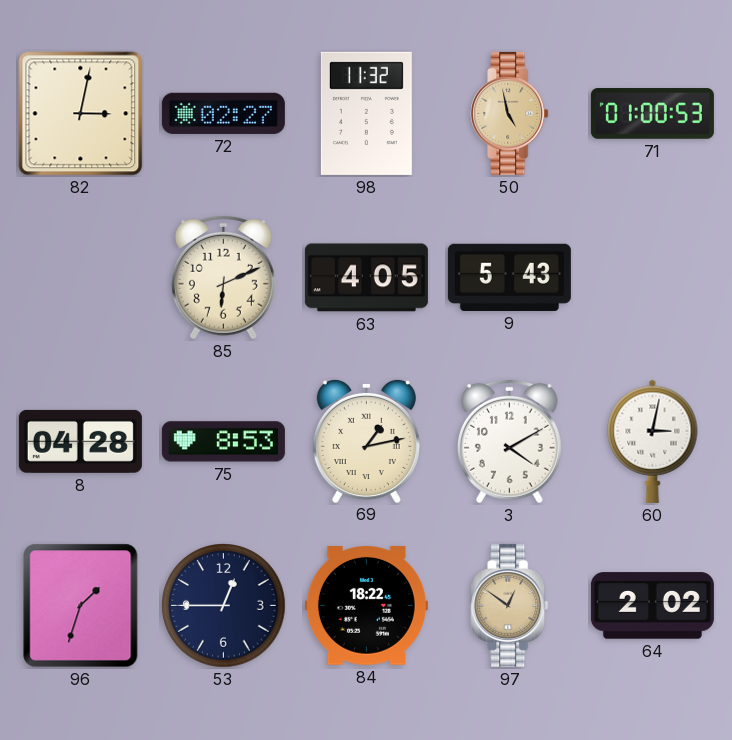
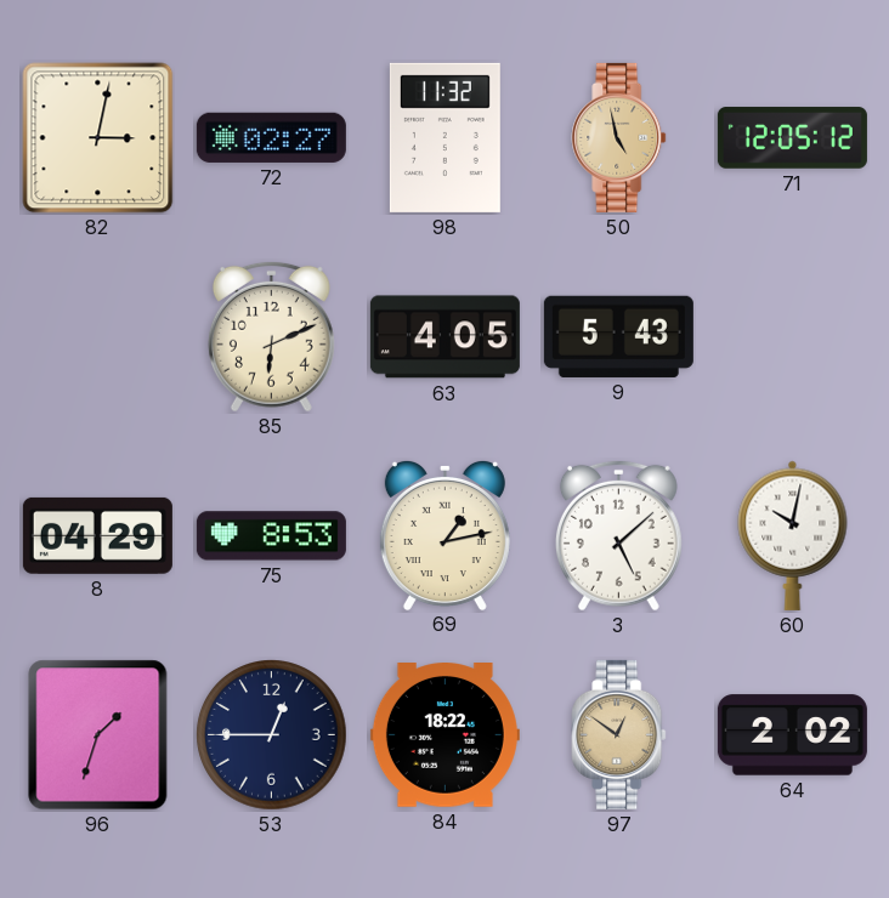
71: 01:00 -> 12:05 (792, 138)
8: 04:28 -> 04:29 (97, 535)
3: 4:10 -> 5:08 (618, 535)
60: 3:02 -> 10:02 (793, 535)
